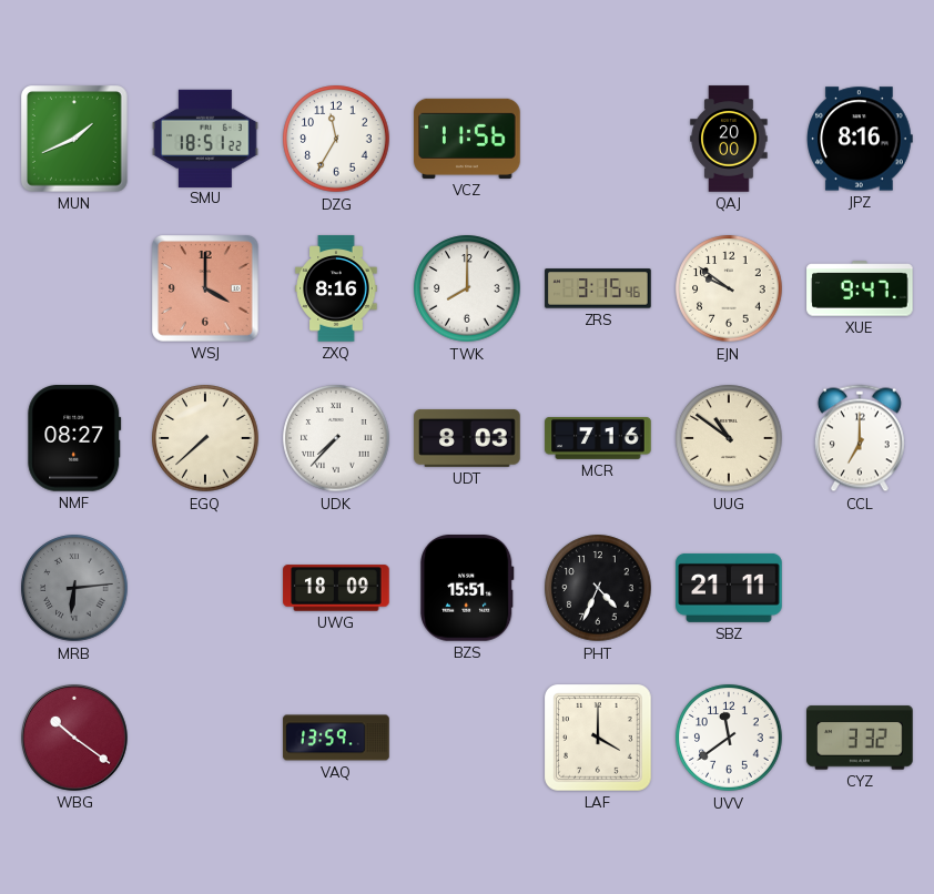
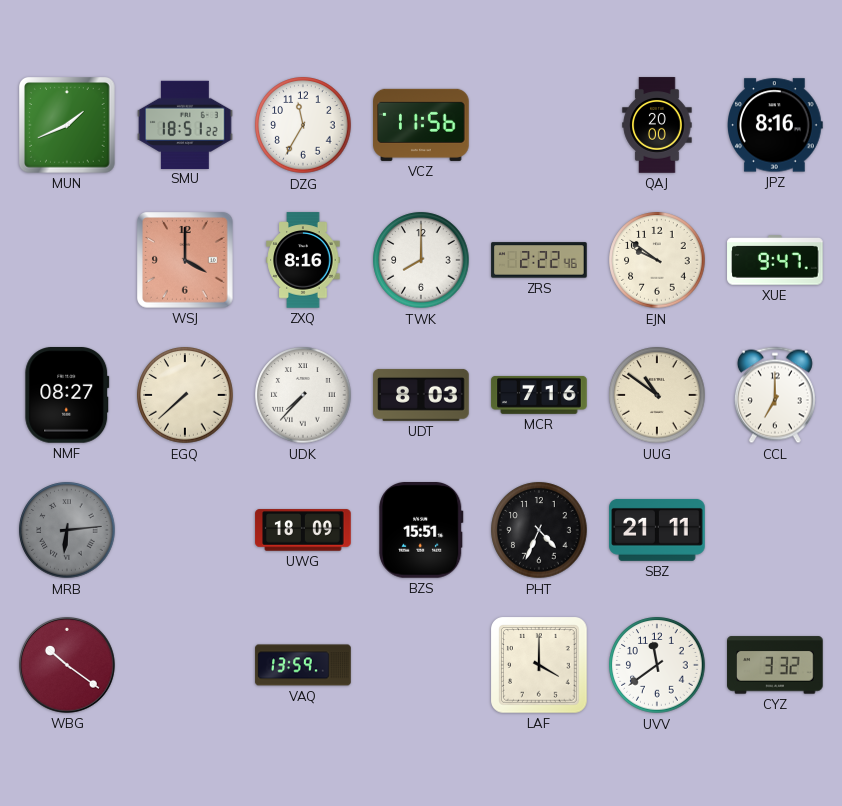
ZRS: 3:15 -> 2:22 (539, 260)
